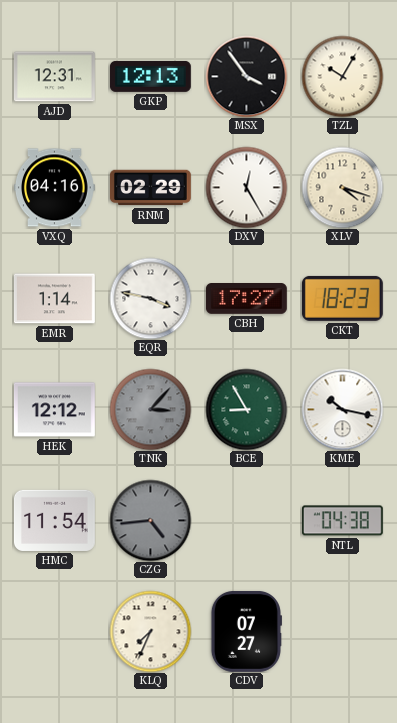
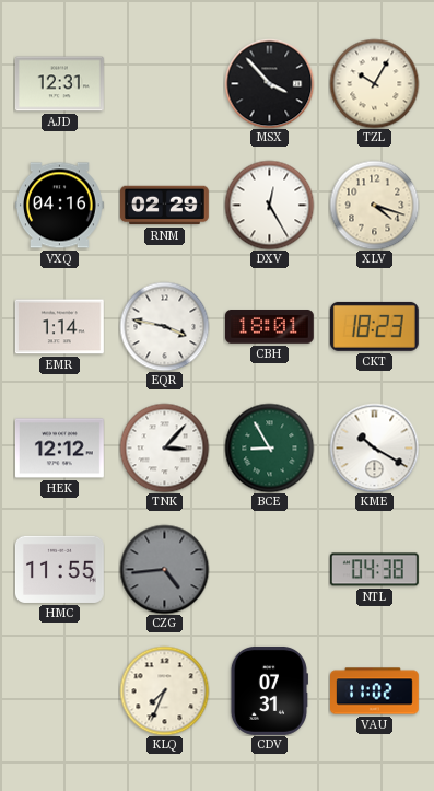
GKP: 12:13 -> none (150, 76)
MSX: 3:54 -> 3:53 (269, 83)
CBH: 17:27 -> 18:01 (269, 327)
TNK dial: grey -> white (164, 447)
KME: 10:17 -> 10:20 (374, 447)
HMC: 11:54 -> 11:55 (59, 569)
CDV: 07:27 -> 07:31 (269, 690)
VAU: none -> 11:02 (375, 691)
